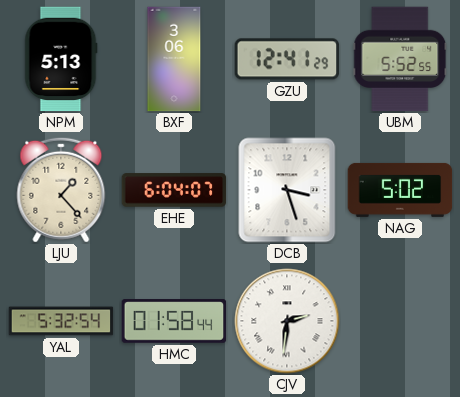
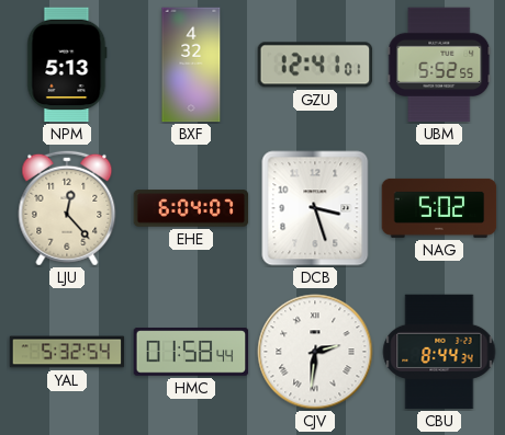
BXF: 3:06 -> 4:32 (191, 65)
GZU: 12:41:29 -> 12:41:01 (315, 65)
LJU: 1:23 -> 12:23 (67, 208)
CBU: none -> 8:44 (439, 352)
